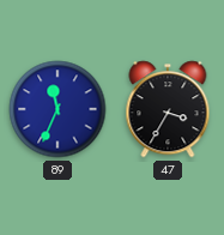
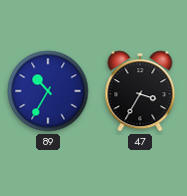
89: 11:34 -> 10:35 (48, 91)
